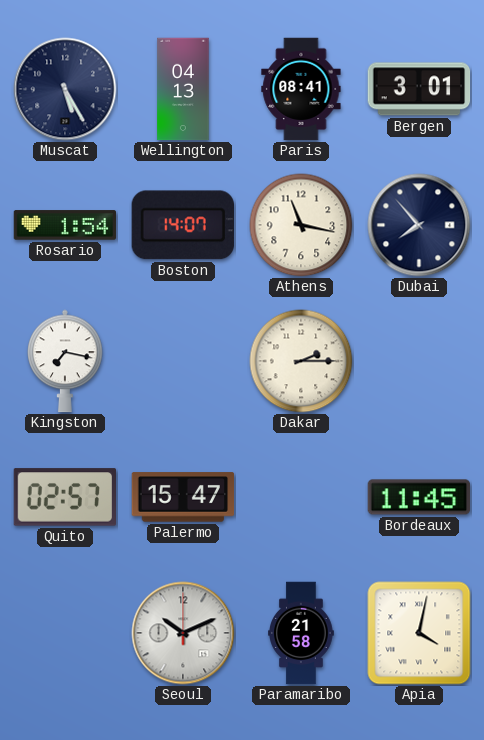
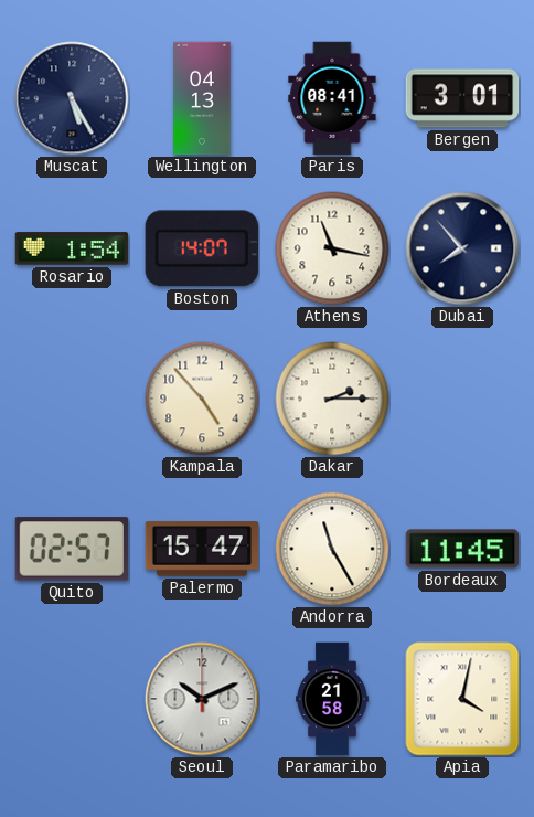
Kingston: 7:17 -> none (65, 361)
Kampala: none -> 4:53 (202, 399)
Andorra: none -> 11:25 (332, 549)
